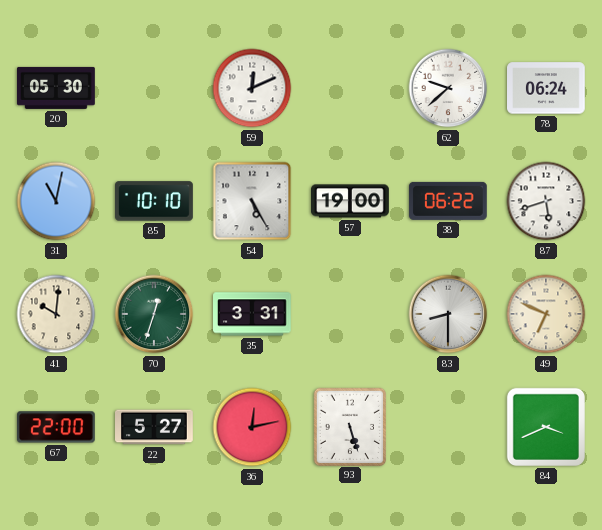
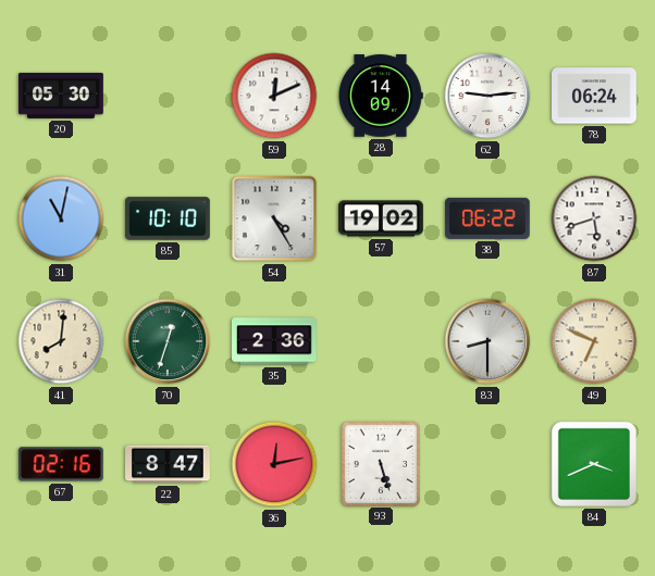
28: none -> 14:09 (381, 96)
62: 9:38 -> 9:14 (487, 96)
54: 5:25 -> 4:25 (274, 218)
57: 19:00 -> 19:02 (382, 218)
41: 10:01 -> 8:01 (61, 341)
35: 3:31 -> 2:36 (275, 341)
67: 22:00 -> 02:16 (62, 464)
22: 5:27 -> 8:47 (169, 464)
